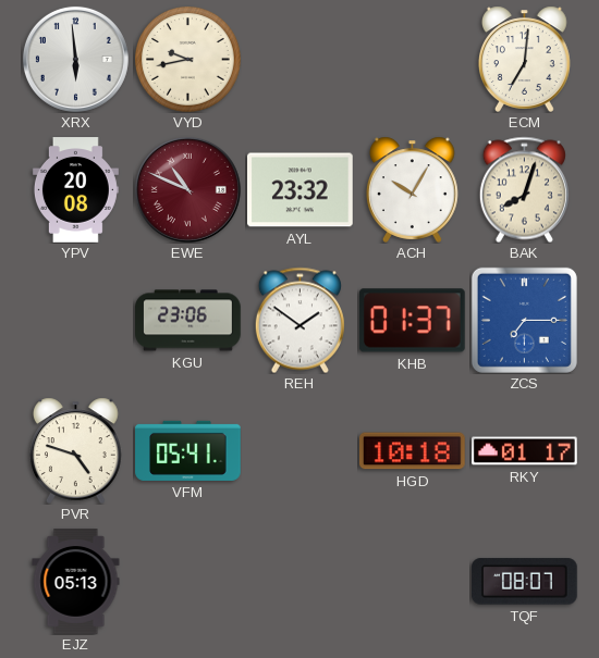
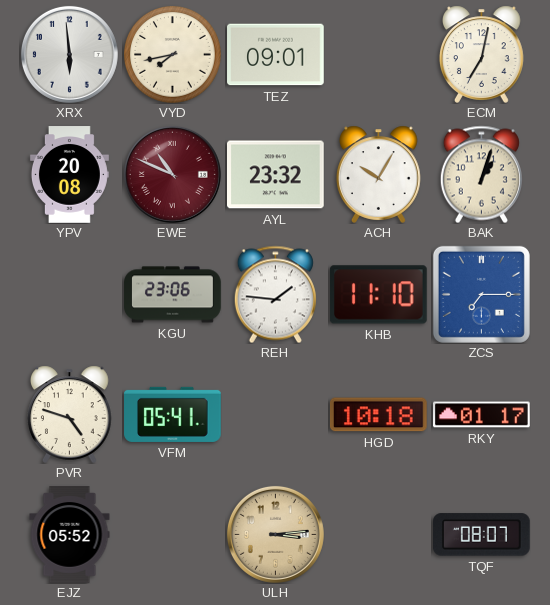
VYD: 9:43 -> 7:43 (173, 55)
TEZ: none -> 09:01 (276, 55)
ECM: 7:01 -> 7:02 (482, 54)
BAK: 8:03 -> 1:03 (481, 174)
REH: 1:51 -> 1:46 (275, 294)
KHB: 01:37 -> 11:10 (378, 295)
EJZ: 05:13 -> 05:52 (70, 535)
ULH: none -> 3:14 (275, 534)
